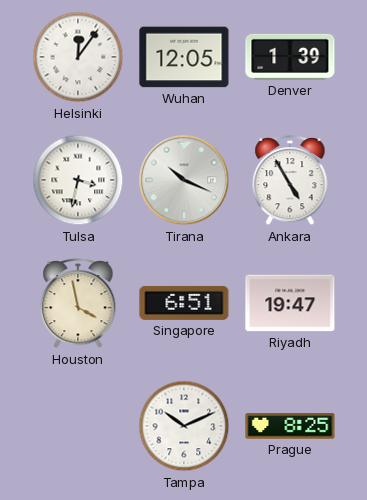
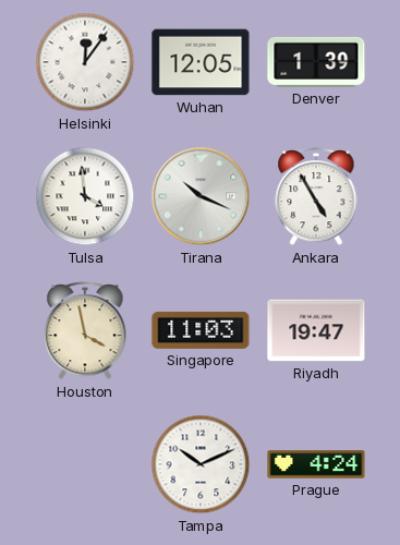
Tulsa: 3:32 -> 3:59 (85, 196)
Singapore: 6:51 -> 11:03 (201, 330)
Prague: 8:25 -> 4:24 (316, 464)
